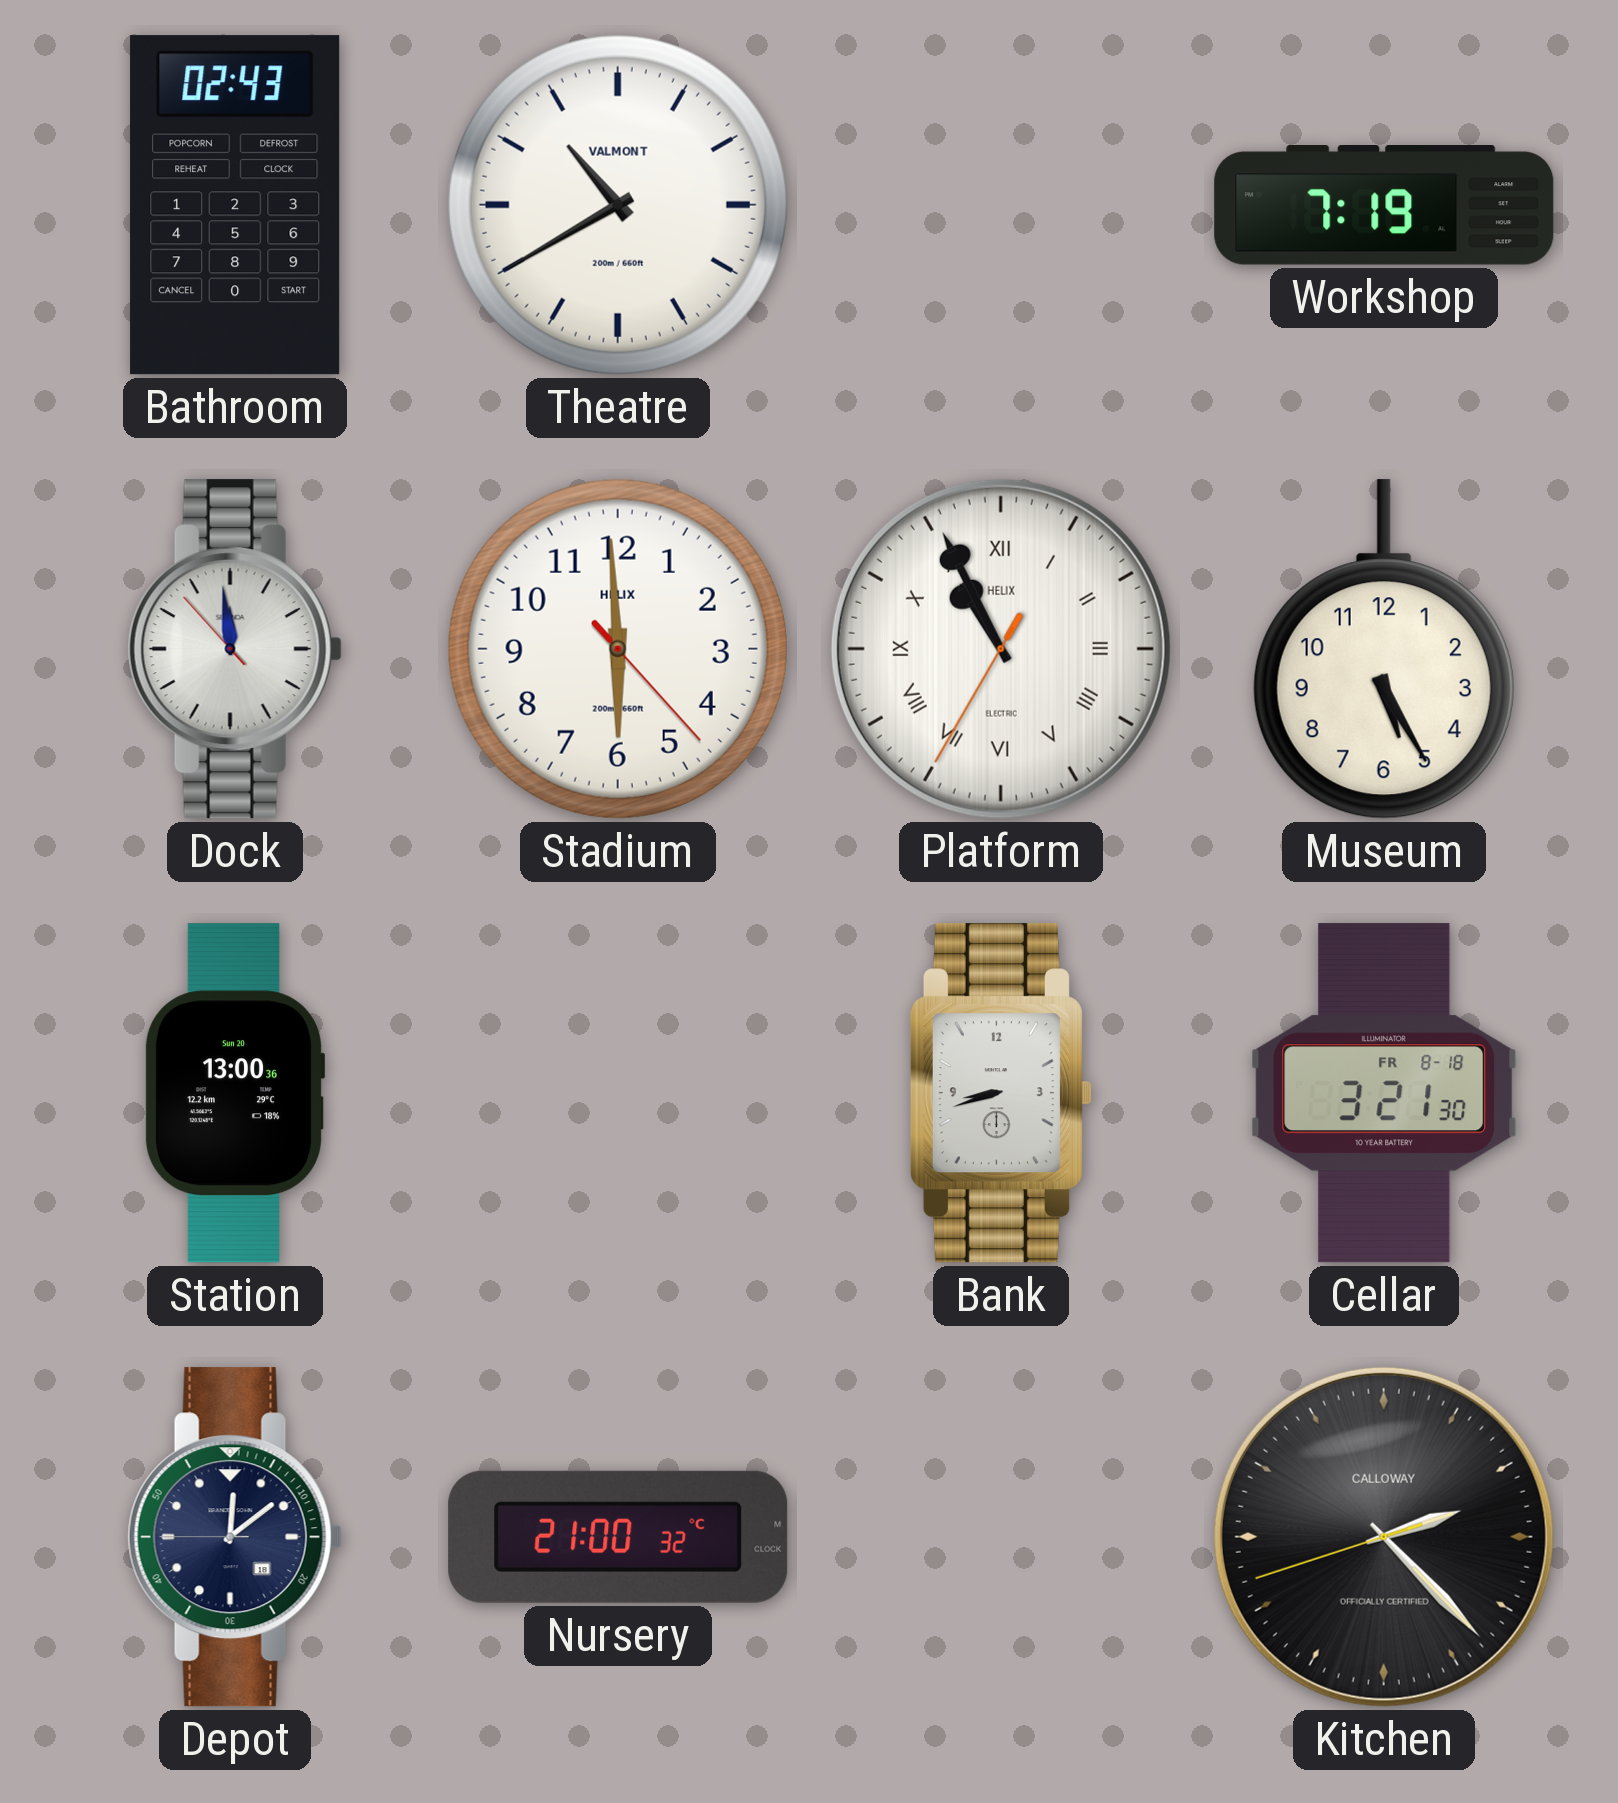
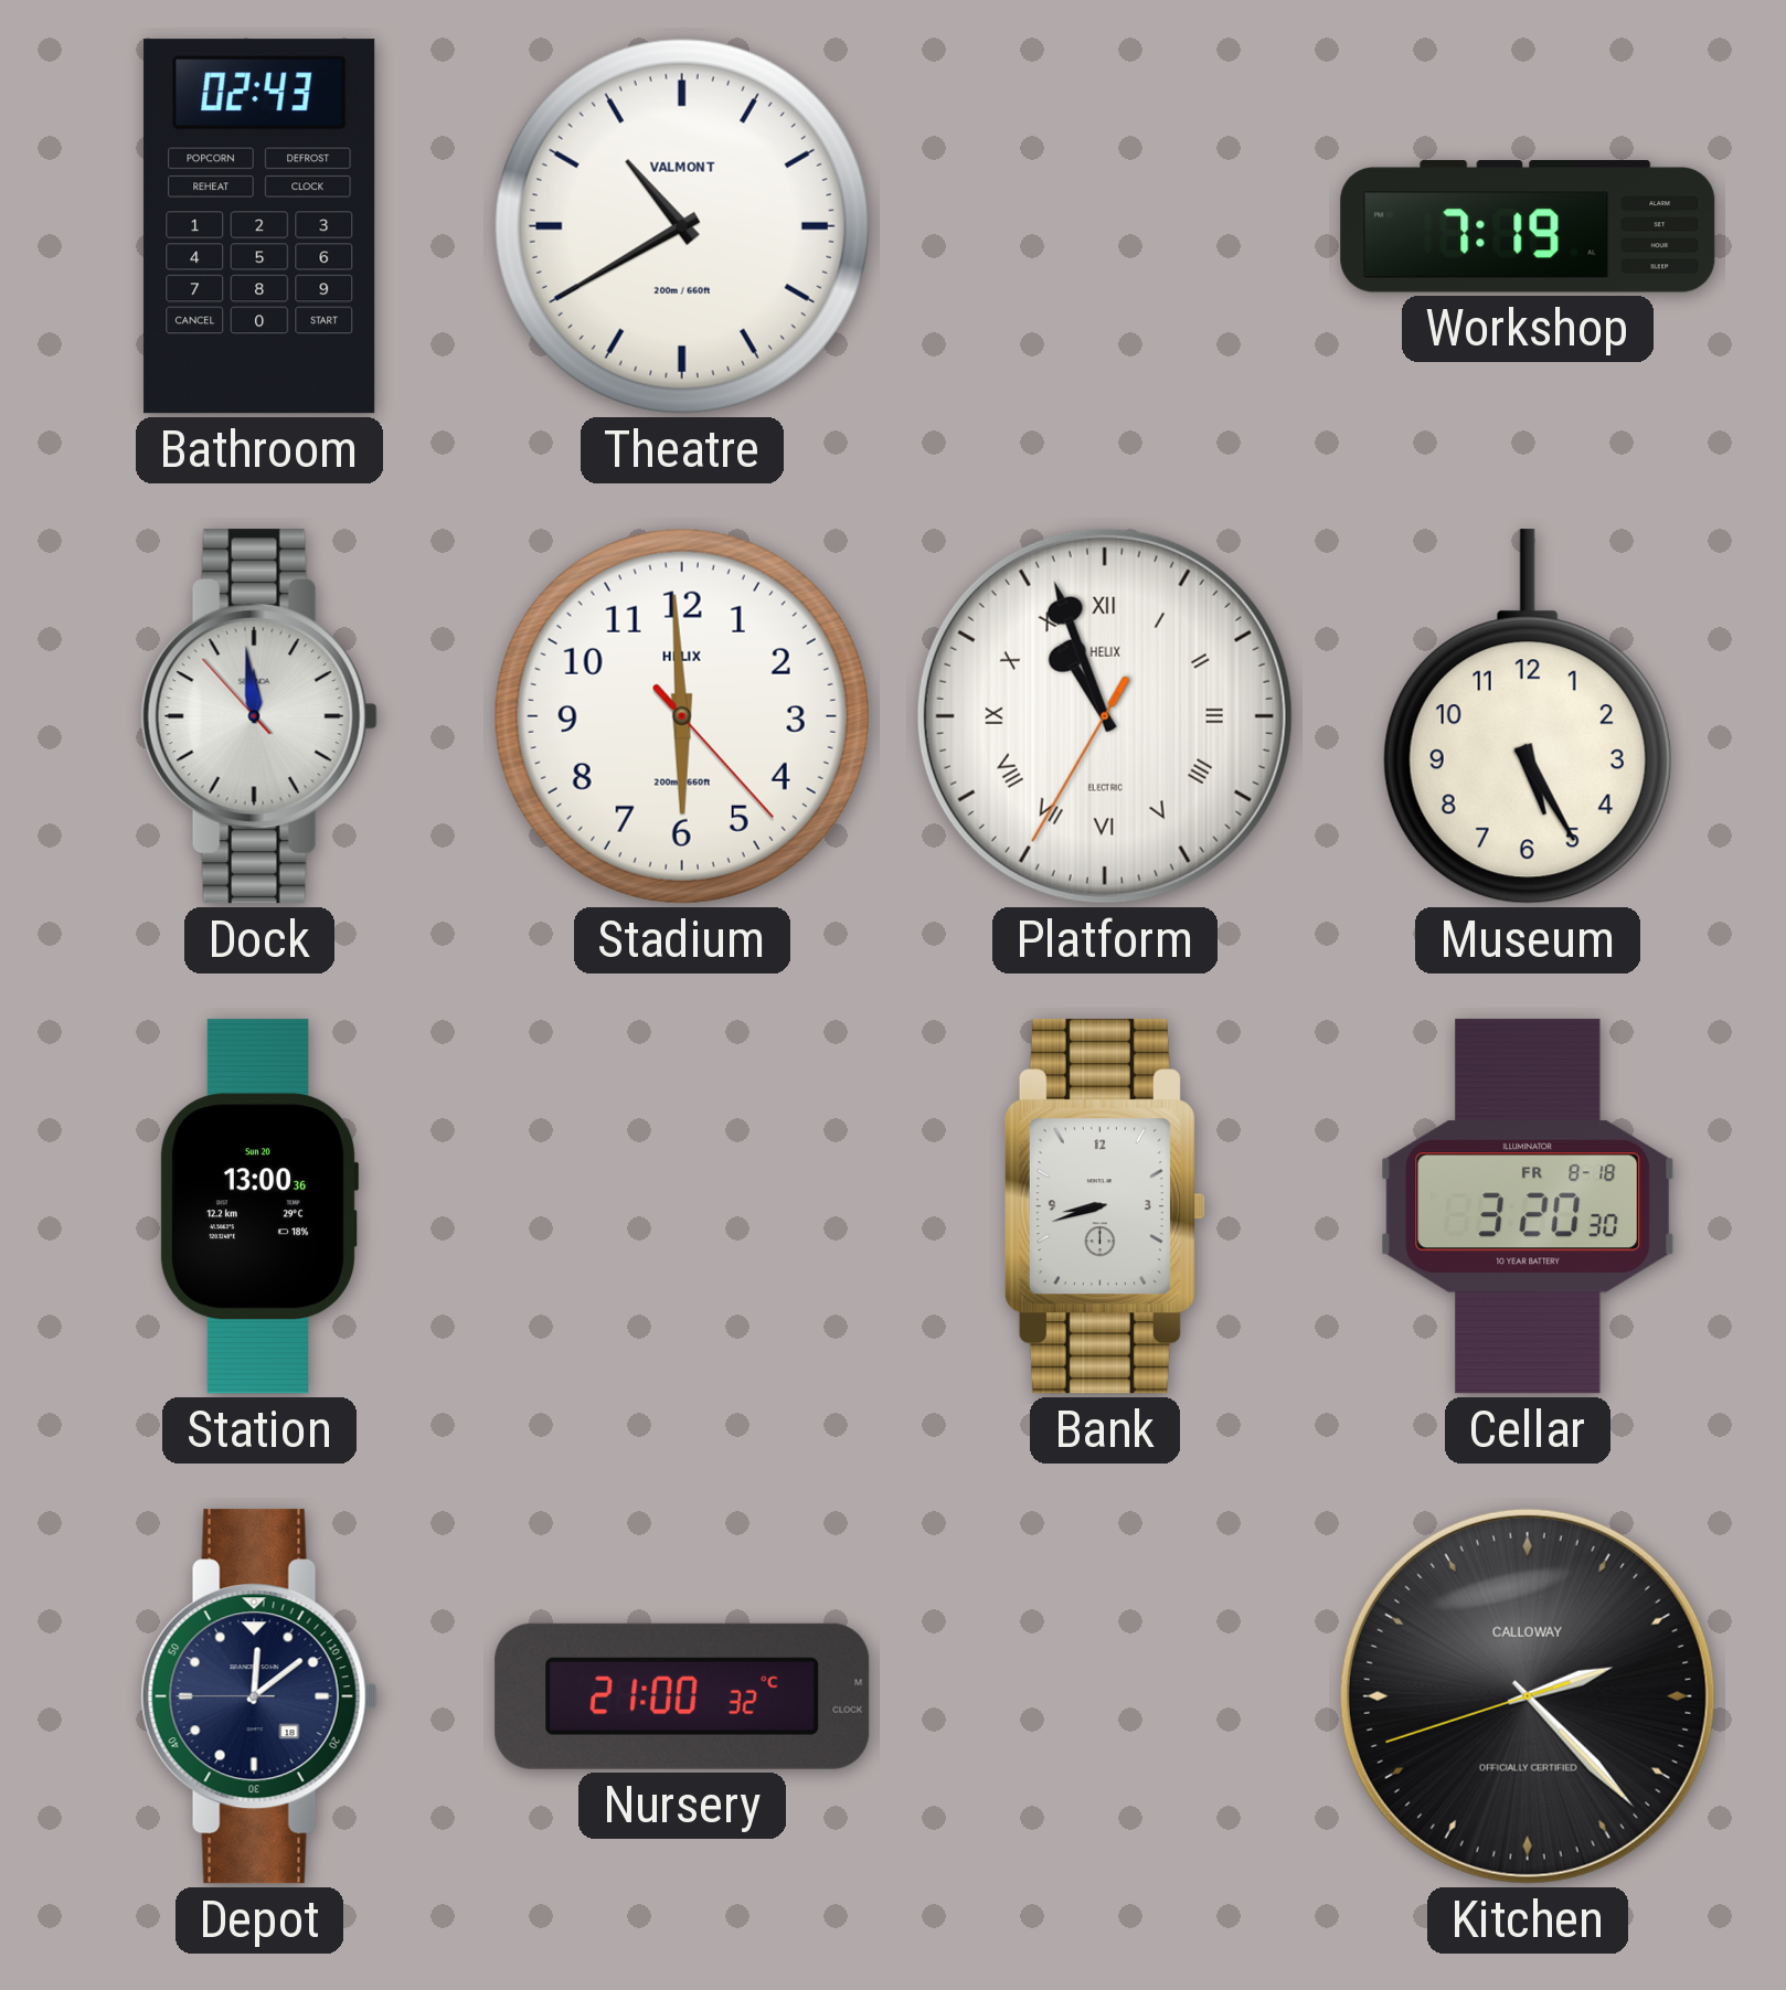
Platform: 10:55 -> 10:56 (1105, 716)
Cellar: 3:21 -> 3:20 (1528, 1206)
